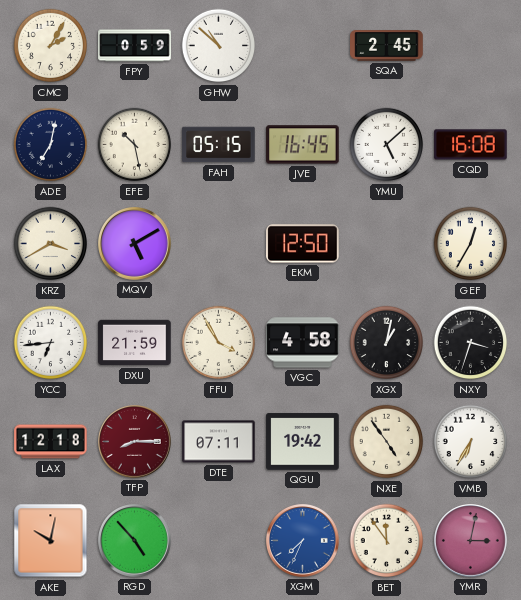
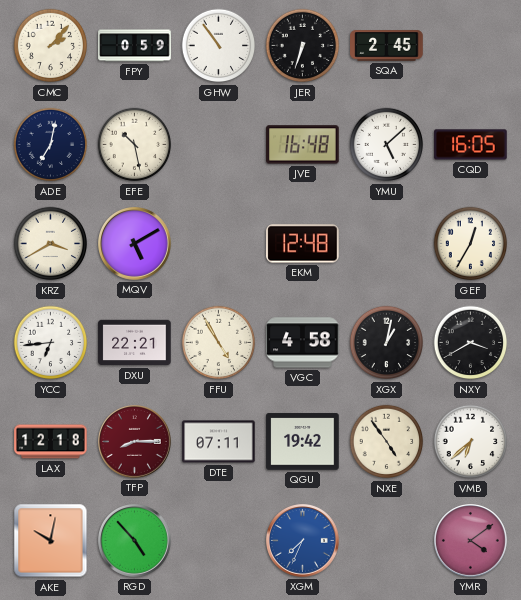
CMC: 2:05 -> 2:07 (51, 46)
GHW: 10:52 -> 10:54 (219, 46)
JER: none -> 6:33 (303, 46)
FAH: 05:15 -> none (219, 145)
JVE: 16:45 -> 16:48 (303, 145)
CQD: 16:08 -> 16:05 (471, 145)
EKM: 12:50 -> 12:48 (303, 244)
DXU: 21:59 -> 22:21 (135, 343)
FFU: 3:55 -> 4:55 (219, 343)
NXY: 3:33 -> 3:40 (471, 343)
VMB: 6:35 -> 6:38 (471, 442)
BET: 11:54 -> none (387, 541)
YMR: 3:02 -> 4:09 (471, 541)
